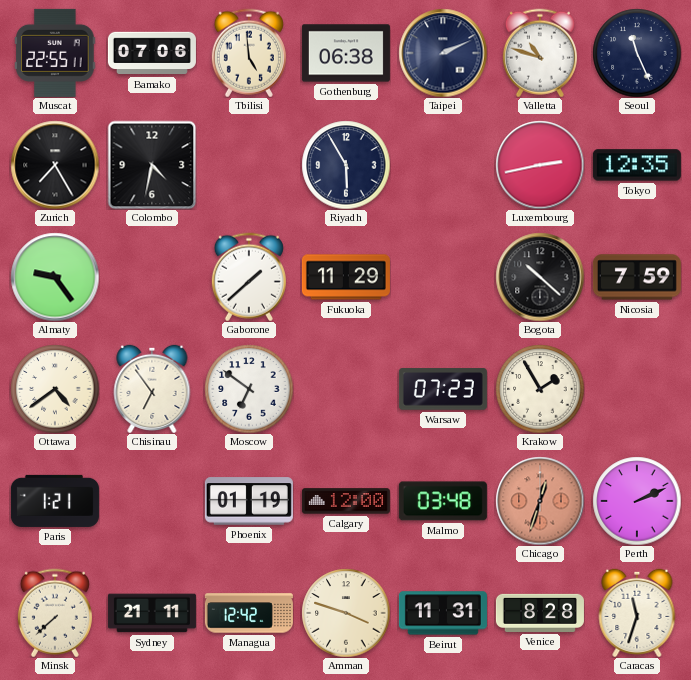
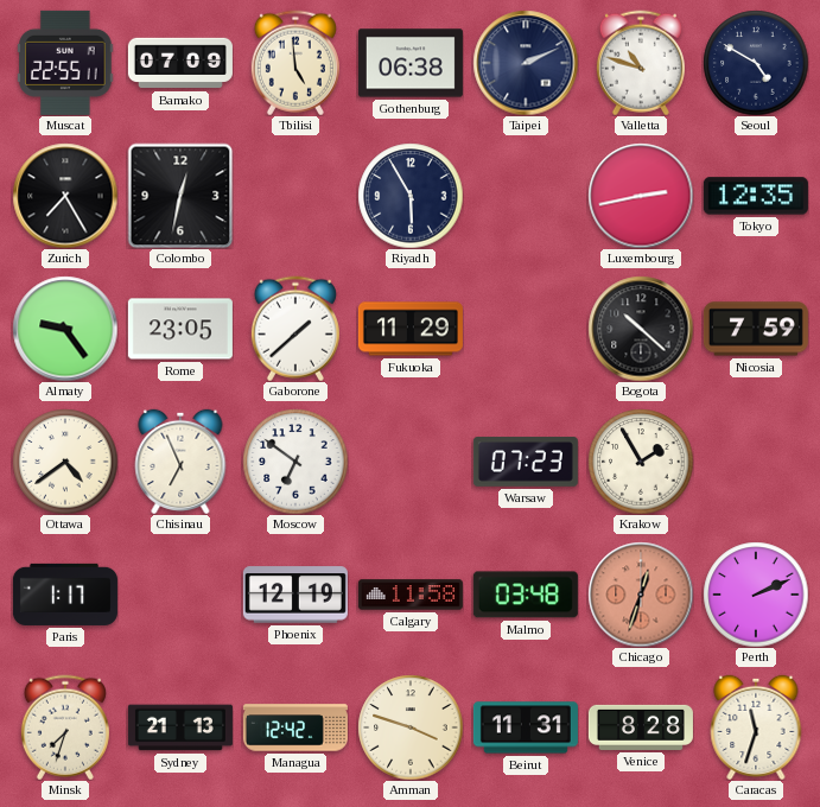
Bamako: 07:06 -> 07:09 (180, 63)
Seoul: 11:26 -> 4:50 (756, 63)
Colombo: 4:32 -> 12:32 (180, 196)
Rome: none -> 23:05 (180, 329)
Chisinau: 6:54 -> 6:56 (180, 460)
Paris: 1:21 -> 1:17 (65, 595)
Phoenix: 01:19 -> 12:19 (295, 595)
Calgary: 12:00 -> 11:58 (411, 595)
Minsk: 7:38 -> 7:33 (65, 727)
Sydney: 21:11 -> 21:13 (180, 727)
